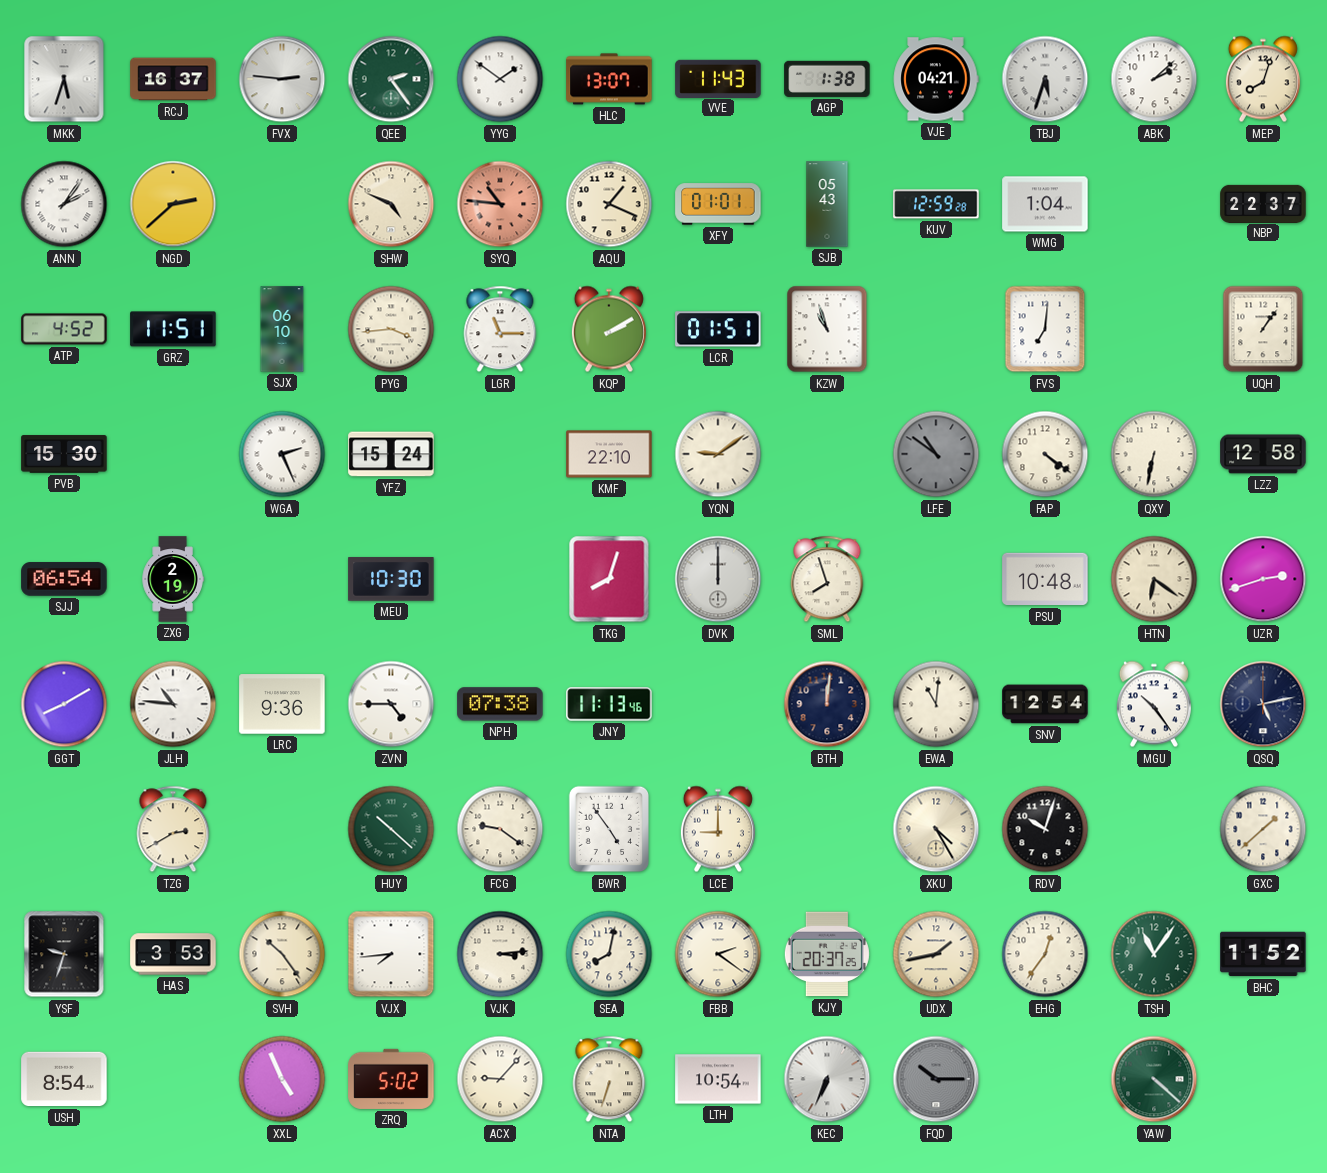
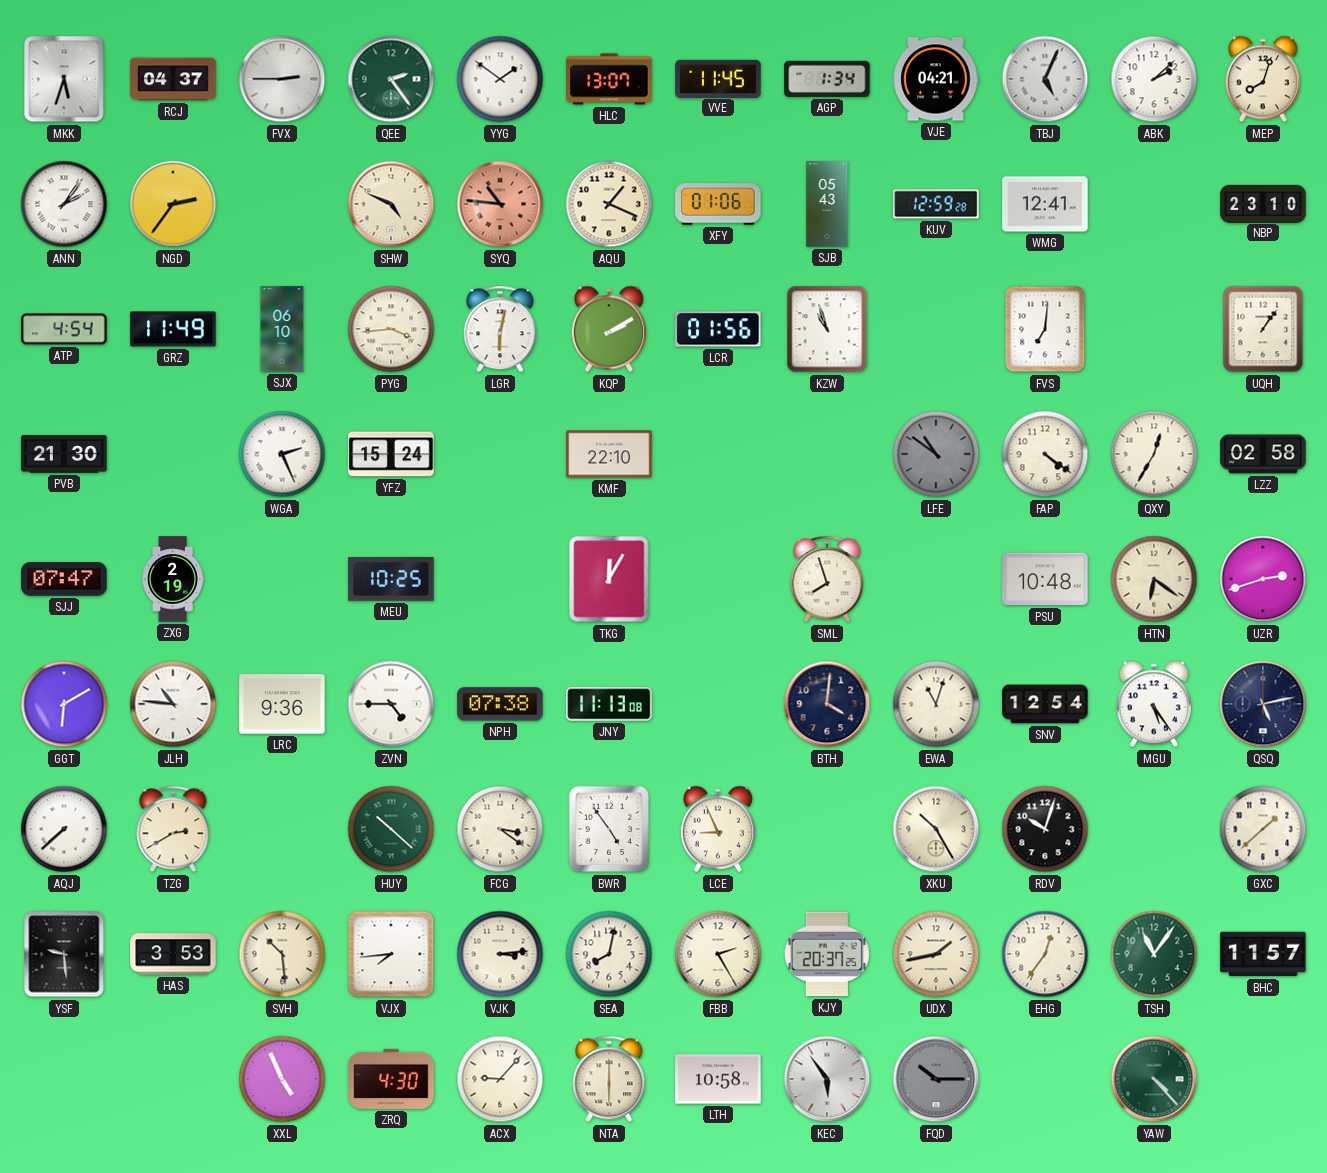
RCJ: 16:37 -> 04:37 (173, 79)
FVX: 2:46 -> 2:45 (282, 79)
VVE: 11:43 -> 11:45 (718, 78)
AGP: 1:38 -> 1:34 (827, 79)
TBJ: 5:33 -> 5:04 (1045, 79)
NGD: 2:38 -> 2:36 (173, 204)
XFY: 01:01 -> 01:06 (718, 204)
WMG: 1:04 -> 12:41 (1045, 204)
NBP: 22:37 -> 23:10 (1263, 203)
ATP: 4:52 -> 4:54 (64, 329)
GRZ: 11:51 -> 11:49 (173, 329)
LGR: 11:15 -> 6:02 (500, 329)
LCR: 01:51 -> 01:56 (718, 329)
PVB: 15:30 -> 21:30 (64, 454)
YQN: 9:09 -> none (718, 454)
QXY: 6:32 -> 12:35 (1154, 454)
LZZ: 12:58 -> 02:58 (1263, 454)
SJJ: 06:54 -> 07:47 (64, 579)
MEU: 10:30 -> 10:25 (391, 579)
TKG: 8:03 -> 12:05 (609, 579)
DVK: 12:00 -> none (718, 579)
GGT: 8:10 -> 6:10 (64, 704)
JNY: 11:13:46 -> 11:13:08 (609, 704)
BTH: 12:01 -> 4:01 (827, 704)
EWA: 11:01 -> 11:03 (936, 704)
MGU: 10:24 -> 5:24 (1154, 704)
AQJ: none -> 7:38 (64, 829)
FCG: 9:21 -> 3:21 (500, 829)
LCE: 9:00 -> 8:56 (718, 829)
XKU: 4:25 -> 10:25 (936, 829)
YSF: 9:33 -> 9:29 (64, 954)
SVH: 10:24 -> 10:29 (282, 954)
FBB: 2:21 -> 2:25 (718, 954)
BHC: 11:52 -> 11:57 (1263, 954)
USH: 8:54 -> none (64, 1079)
ZRQ: 5:02 -> 4:30 (391, 1079)
NTA: 6:33 -> 6:00 (609, 1079)
LTH: 10:54 -> 10:58 (718, 1079)
KEC: 6:34 -> 5:54 (827, 1079)
YAW: 4:22 -> 4:23 (1154, 1079)
